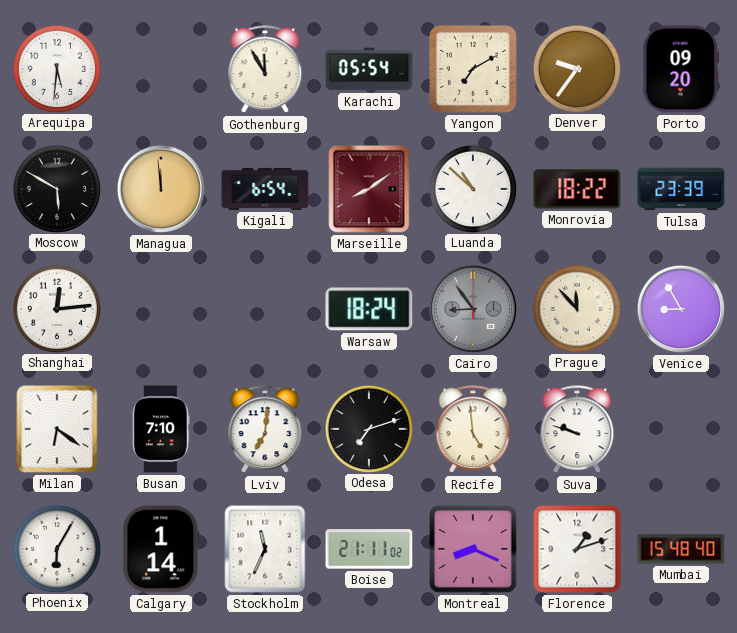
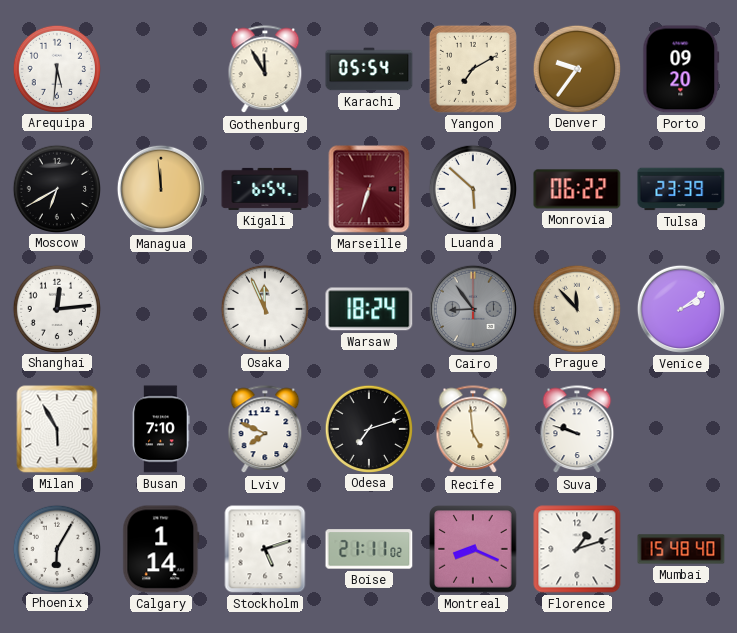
Moscow: 5:50 -> 6:40 (56, 188)
Marseille: 8:09 -> 6:33 (369, 189)
Luanda: 10:52 -> 5:52 (472, 188)
Monrovia: 18:22 -> 06:22 (577, 189)
Osaka: none -> 11:56 (264, 308)
Venice: 8:55 -> 2:09 (681, 309)
Milan: 6:21 -> 5:55 (57, 429)
Lviv: 7:01 -> 7:49 (265, 430)
Stockholm: 11:34 -> 5:12 (265, 549)
